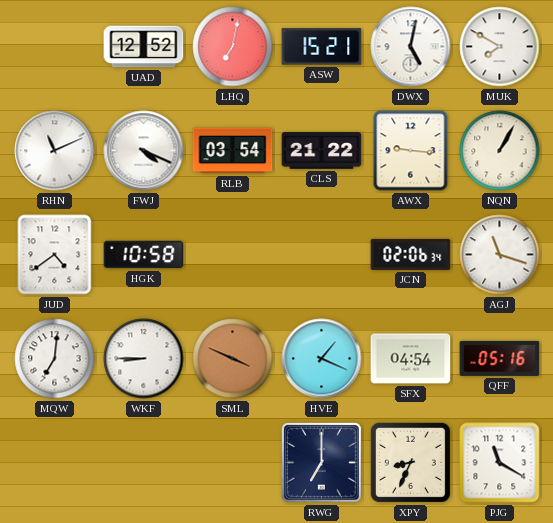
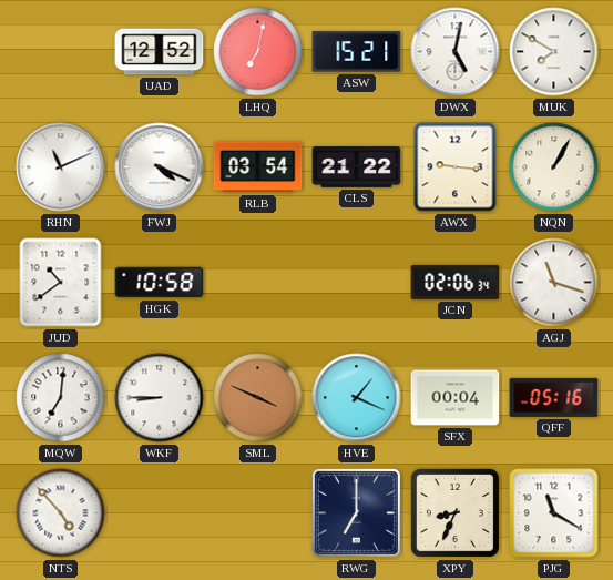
JUD: 4:39 -> 10:39 (61, 283)
SFX: 04:54 -> 00:04 (456, 398)
NTS: none -> 4:53 (61, 513)
